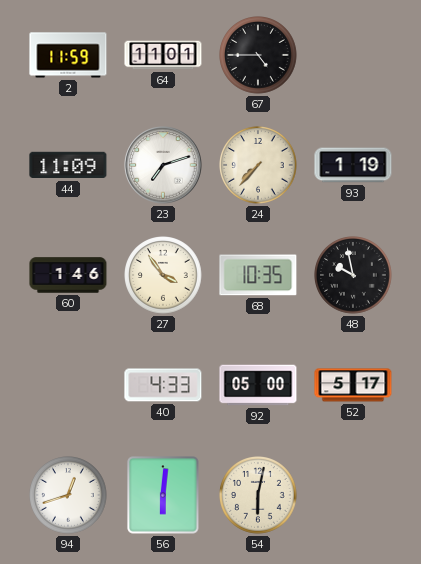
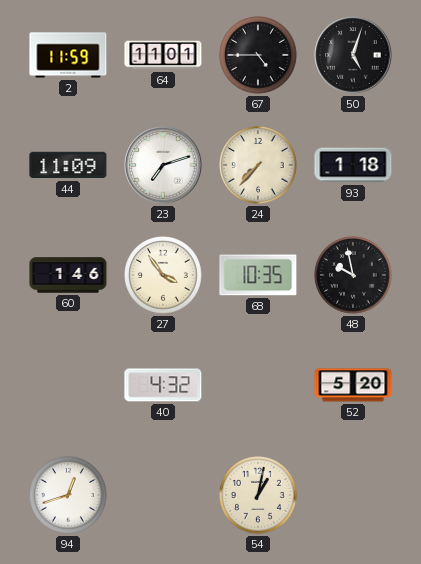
50: none -> 5:03 (353, 55)
93: 1:19 -> 1:18 (353, 165)
40: 4:33 -> 4:32 (163, 385)
92: 05:00 -> none (258, 385)
52: 5:17 -> 5:20 (353, 385)
56: 6:01 -> none (163, 495)
54: 6:02 -> 1:02 (259, 496)
